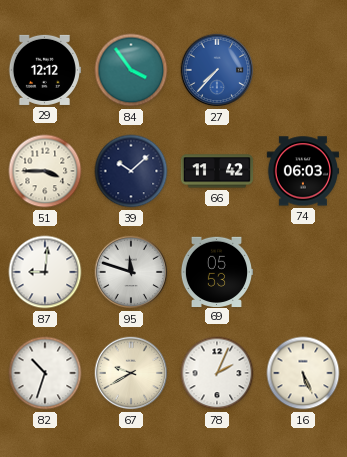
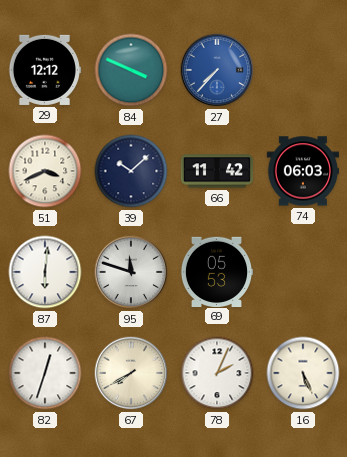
84: 3:54 -> 3:49 (131, 70)
51: 3:45 -> 3:41 (45, 171)
87: 9:01 -> 6:01 (45, 272)
82: 10:33 -> 12:33 (45, 373)
67: 9:40 -> 7:40 (131, 373)
